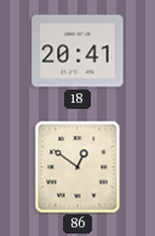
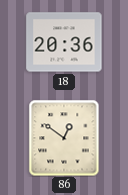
18: 20:41 -> 20:36 (64, 42)
